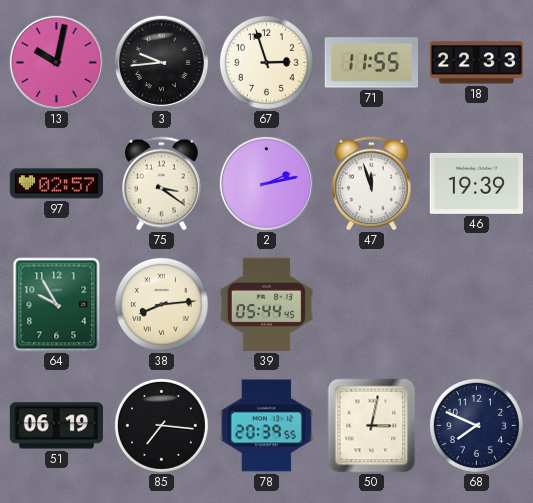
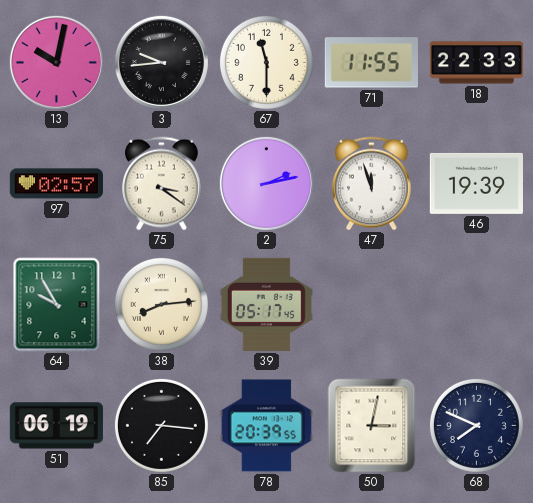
67: 2:57 -> 11:30 (266, 62)
39: 05:44 -> 05:17 (266, 304)
